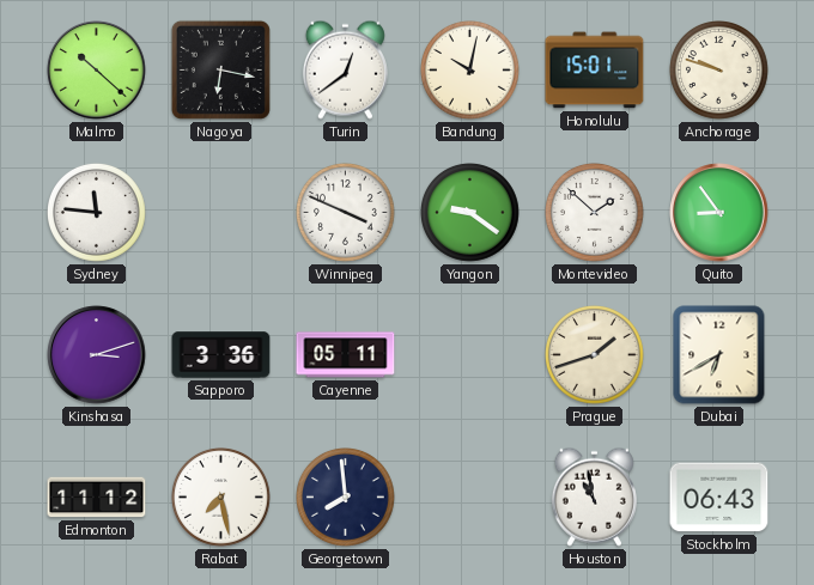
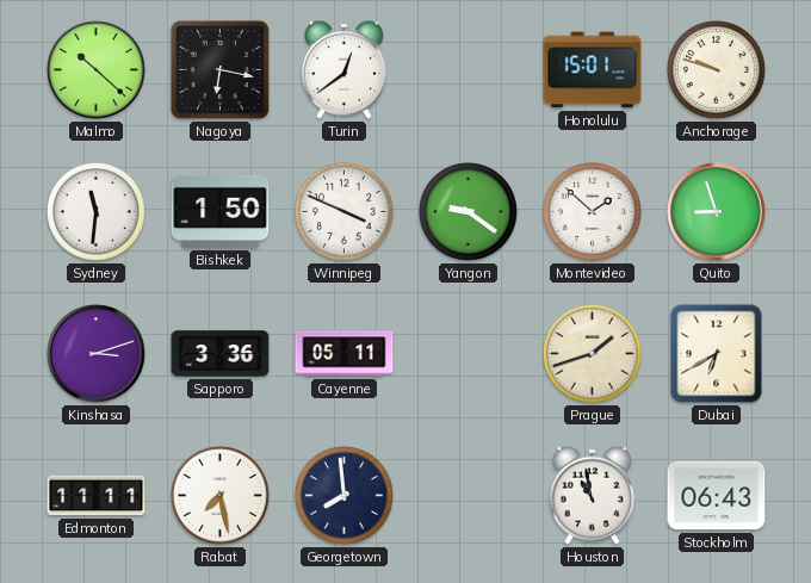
Bandung: 10:02 -> none (470, 71)
Sydney: 11:46 -> 11:31 (97, 212)
Bishkek: none -> 1:50 (221, 211)
Quito: 8:54 -> 8:57 (717, 212)
Edmonton: 11:12 -> 11:11 (97, 496)
